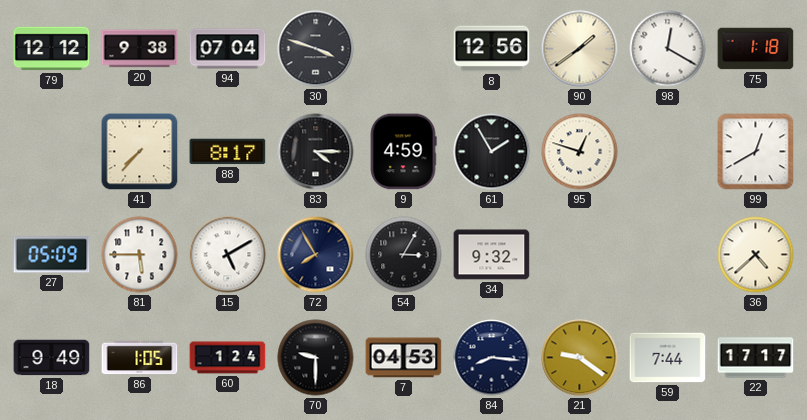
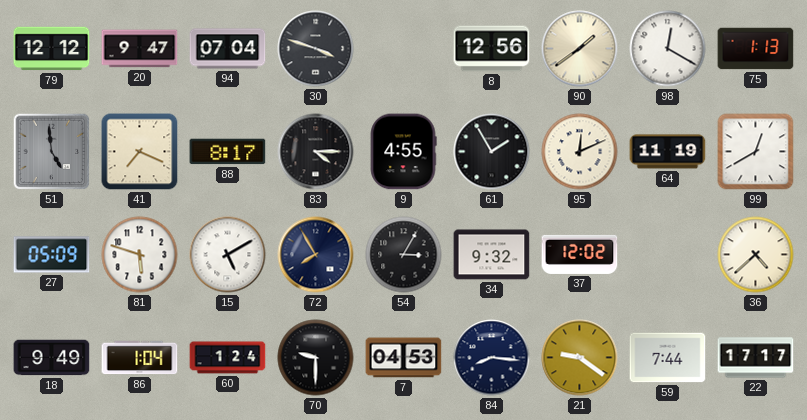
20: 9:38 -> 9:47 (140, 49)
75: 1:18 -> 1:13 (756, 49)
51: none -> 4:59 (52, 152)
41: 7:37 -> 7:19 (140, 152)
9: 4:59 -> 4:55 (403, 152)
95: 12:48 -> 12:11 (580, 152)
64: none -> 11:19 (668, 152)
81: 5:45 -> 5:48 (140, 255)
37: none -> 12:02 (580, 254)
86: 1:05 -> 1:04 (140, 358)
